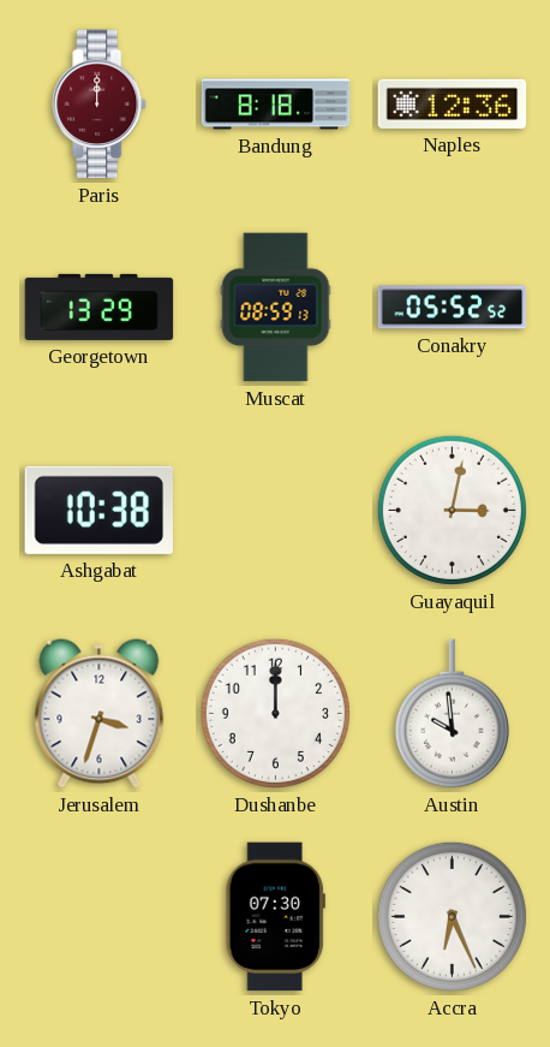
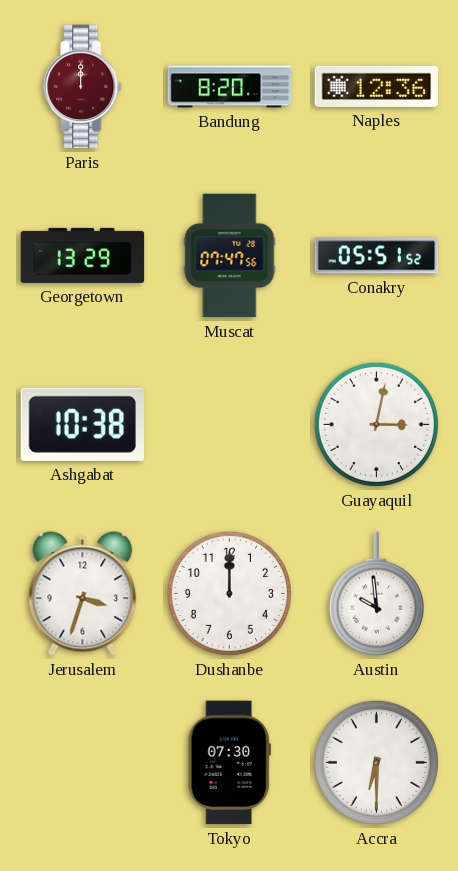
Bandung: 8:18 -> 8:20 (230, 87)
Muscat: 08:59 -> 07:47 (230, 256)
Conakry: 05:52 -> 05:51 (377, 256)
Accra: 6:26 -> 6:30 (376, 762)
